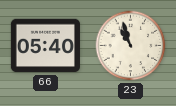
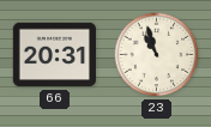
66: 05:40 -> 20:31 (54, 55)
